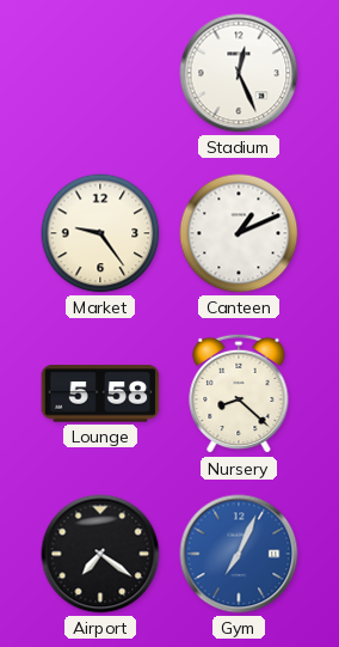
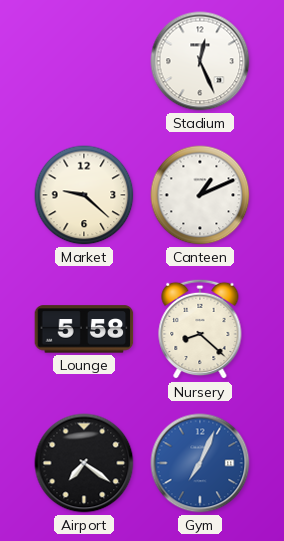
Market: 9:24 -> 9:22 (84, 195)
